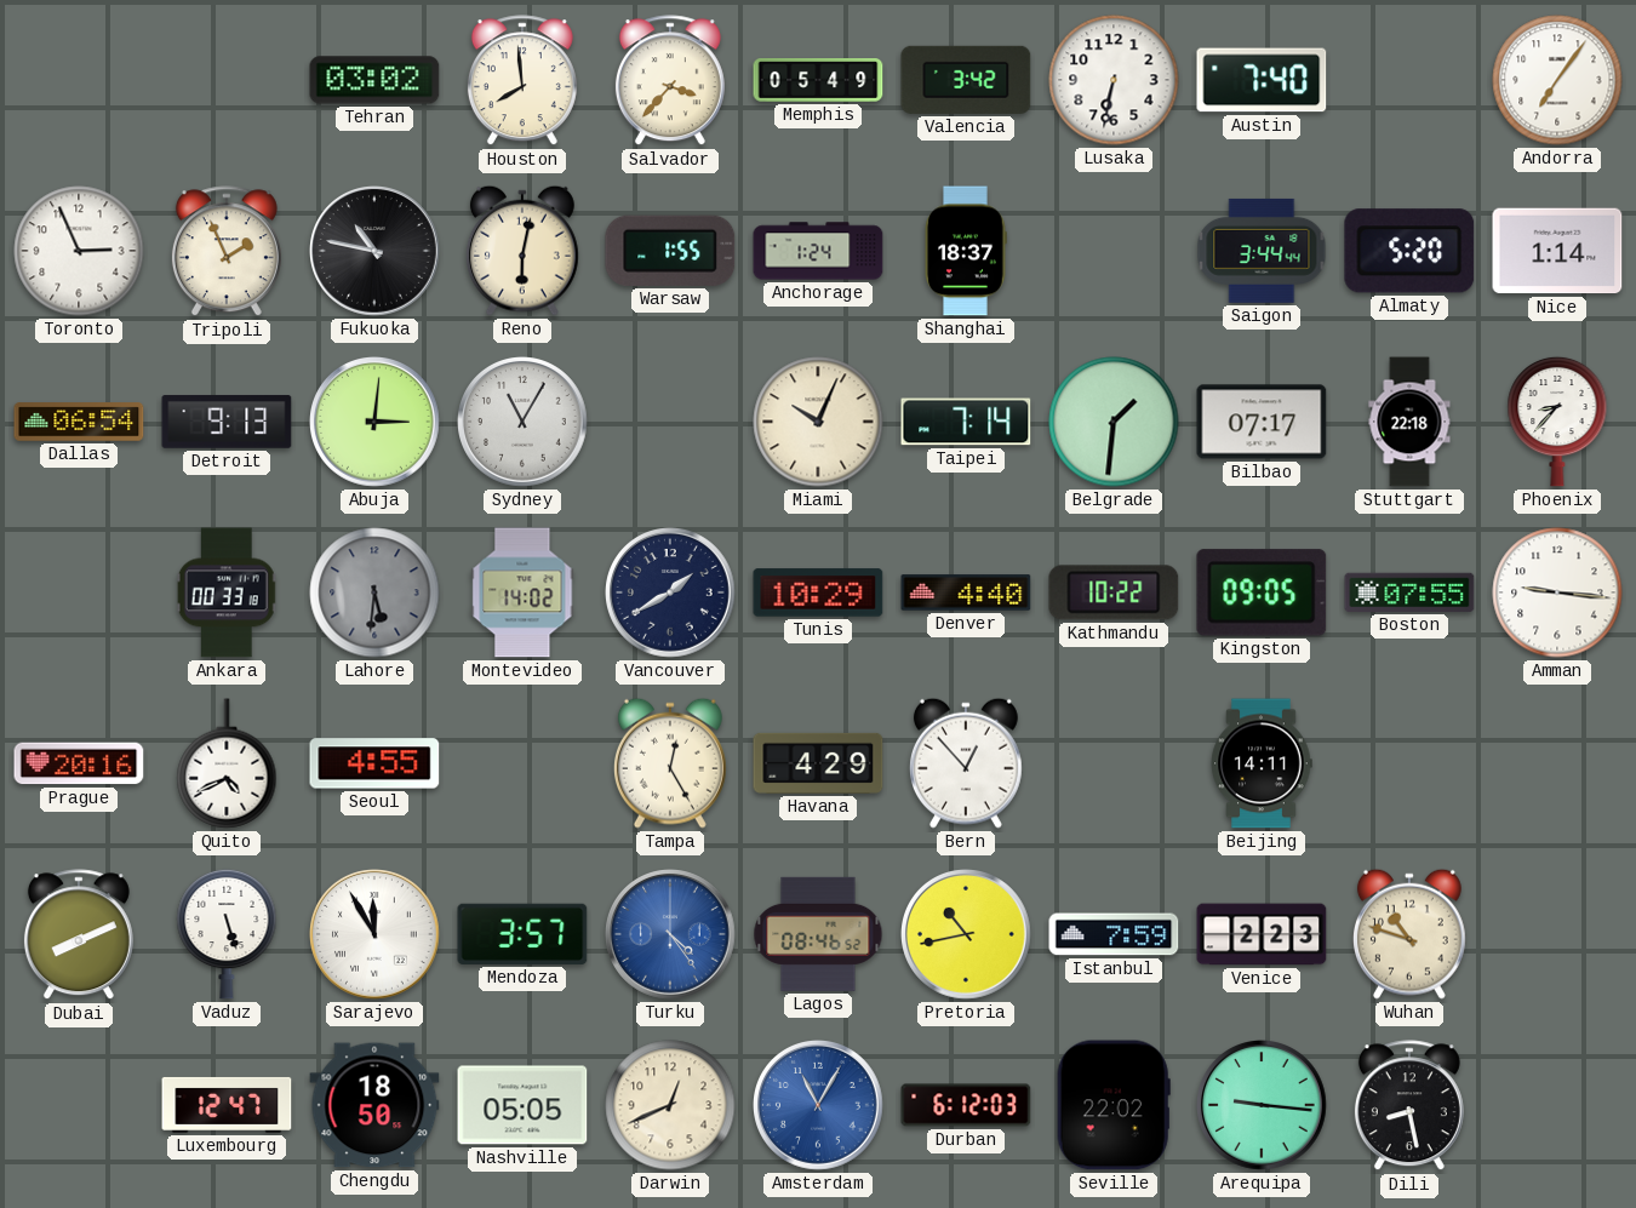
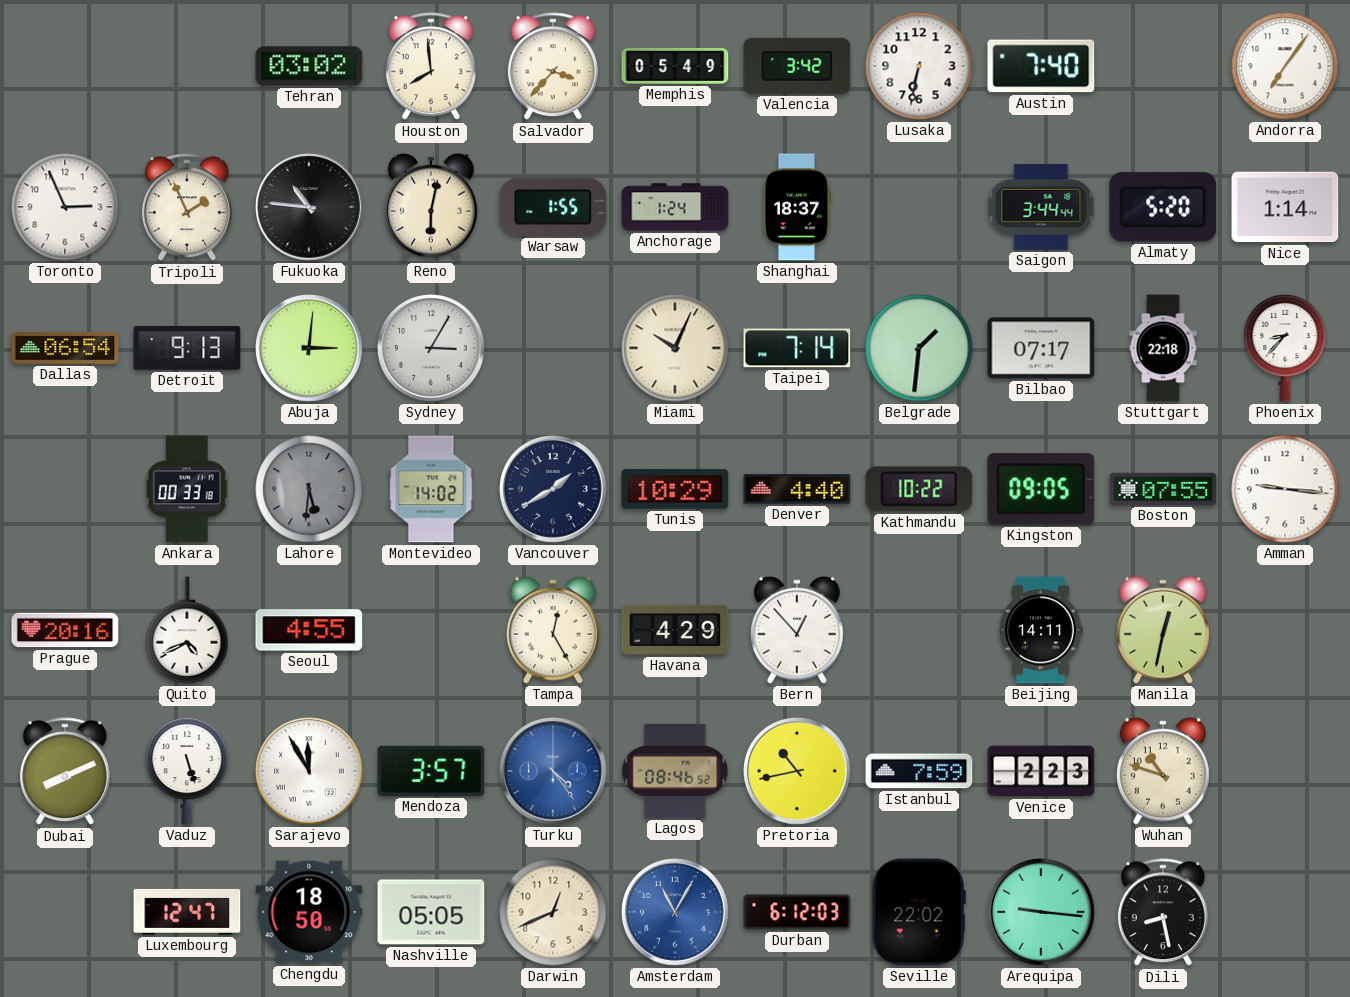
Fukuoka: 10:47 -> 10:46 (310, 208)
Sydney: 11:05 -> 3:05 (432, 349)
Manila: none -> 12:32 (1163, 630)
